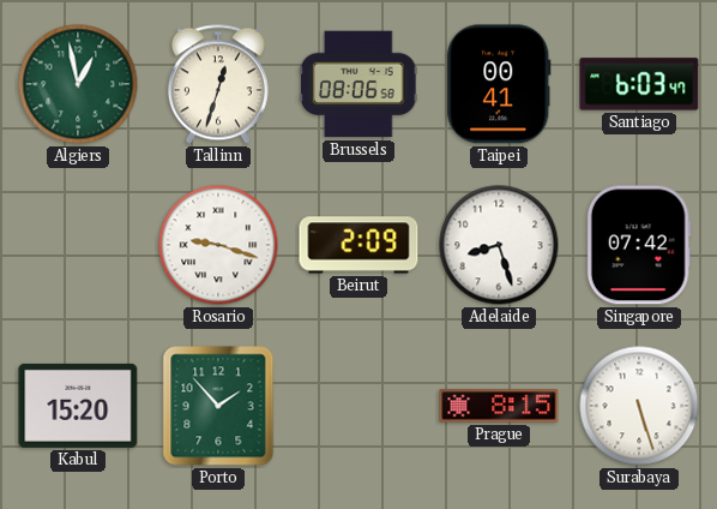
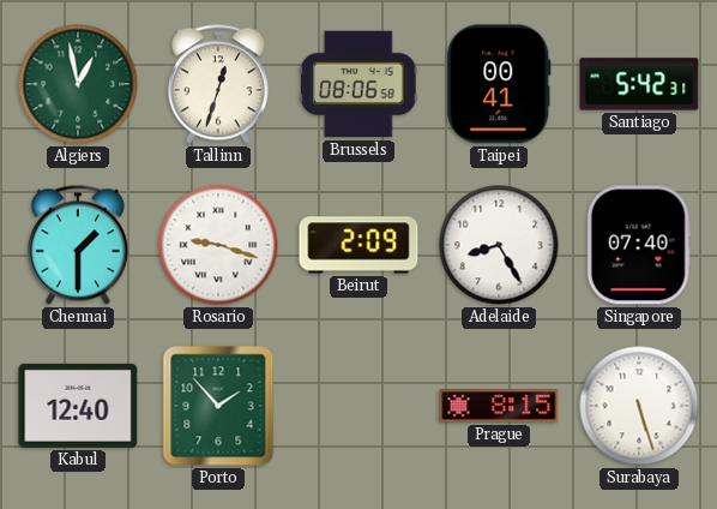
Santiago: 6:03 -> 5:42 (639, 84)
Chennai: none -> 1:30 (78, 245)
Adelaide: 8:27 -> 8:25 (499, 245)
Singapore: 07:42 -> 07:40 (639, 245)
Kabul: 15:20 -> 12:40 (78, 406)
